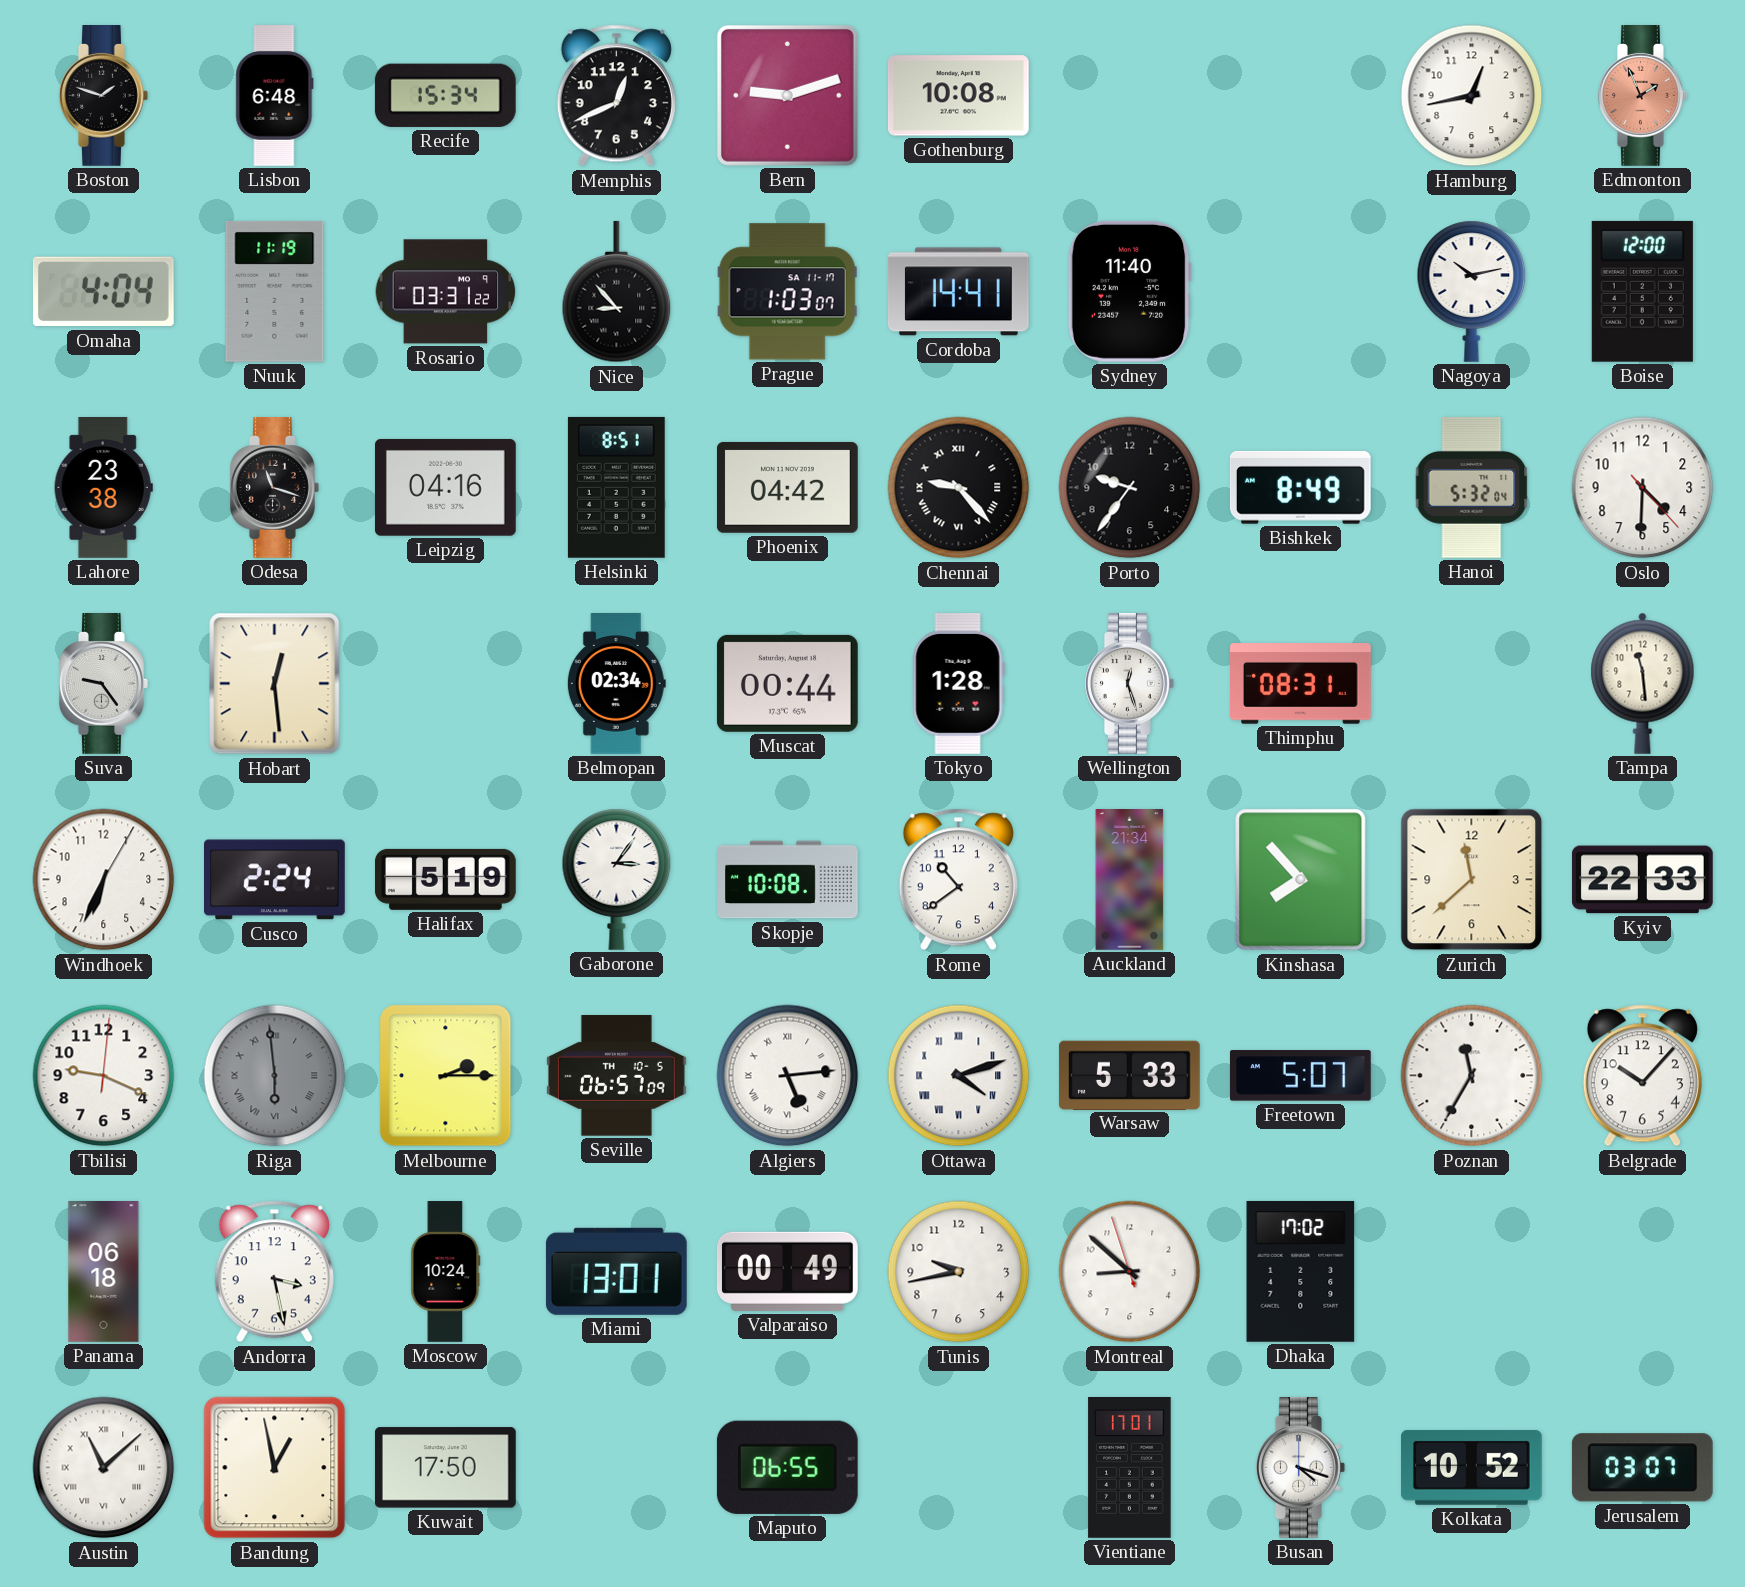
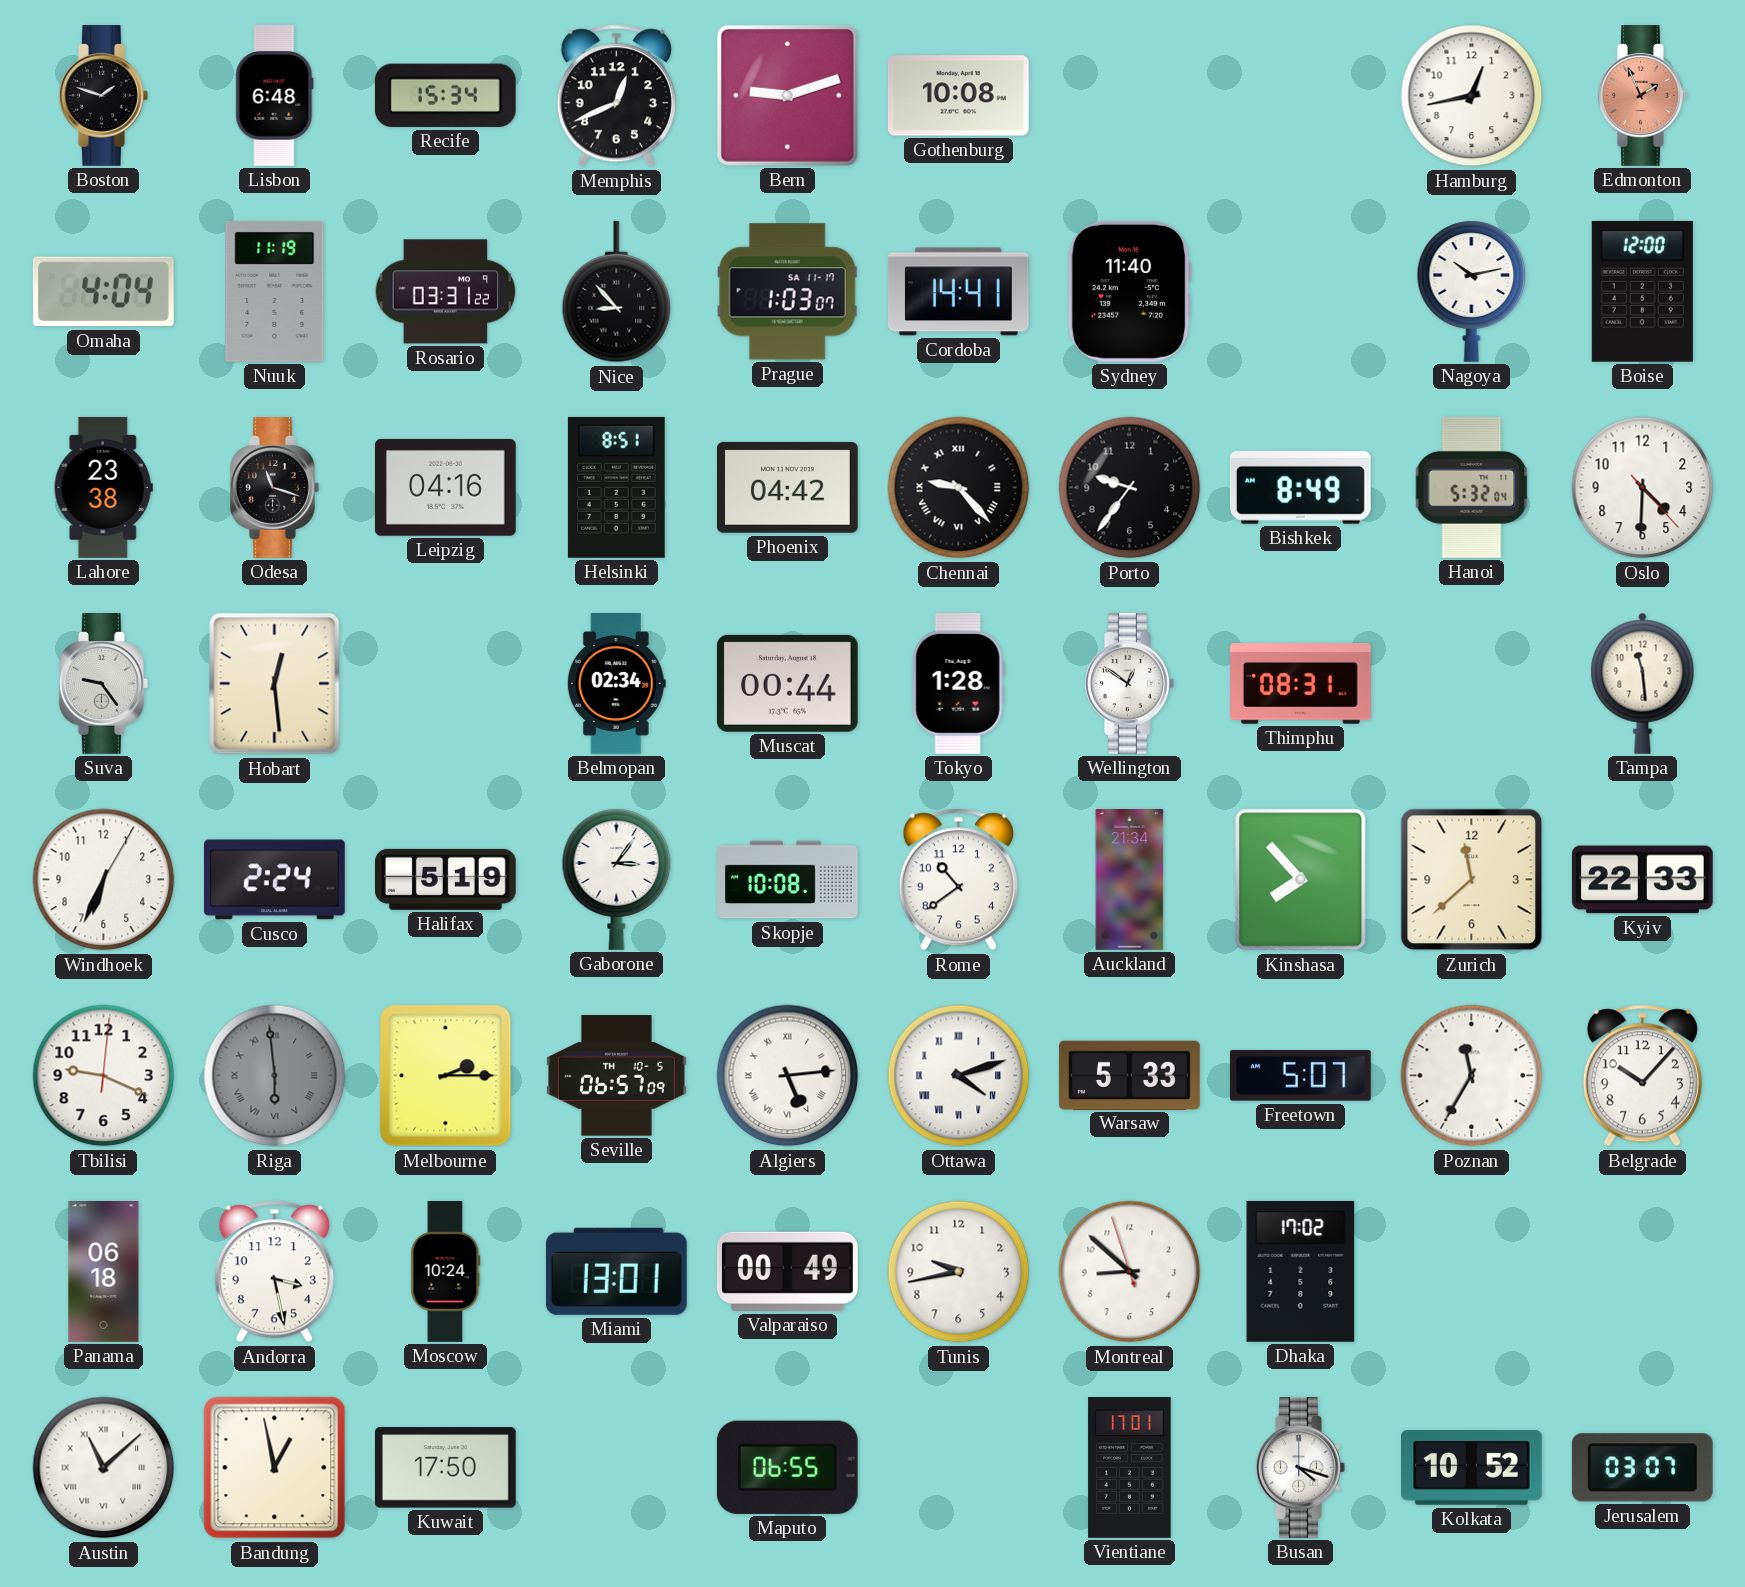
Wellington: 12:27 -> 12:51 (1130, 684)
